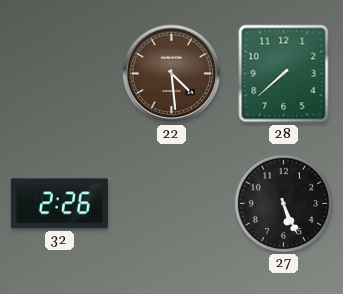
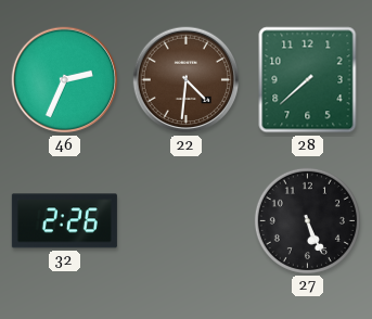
46: none -> 2:34 (65, 80)
22: 4:29 -> 4:31 (187, 80)
